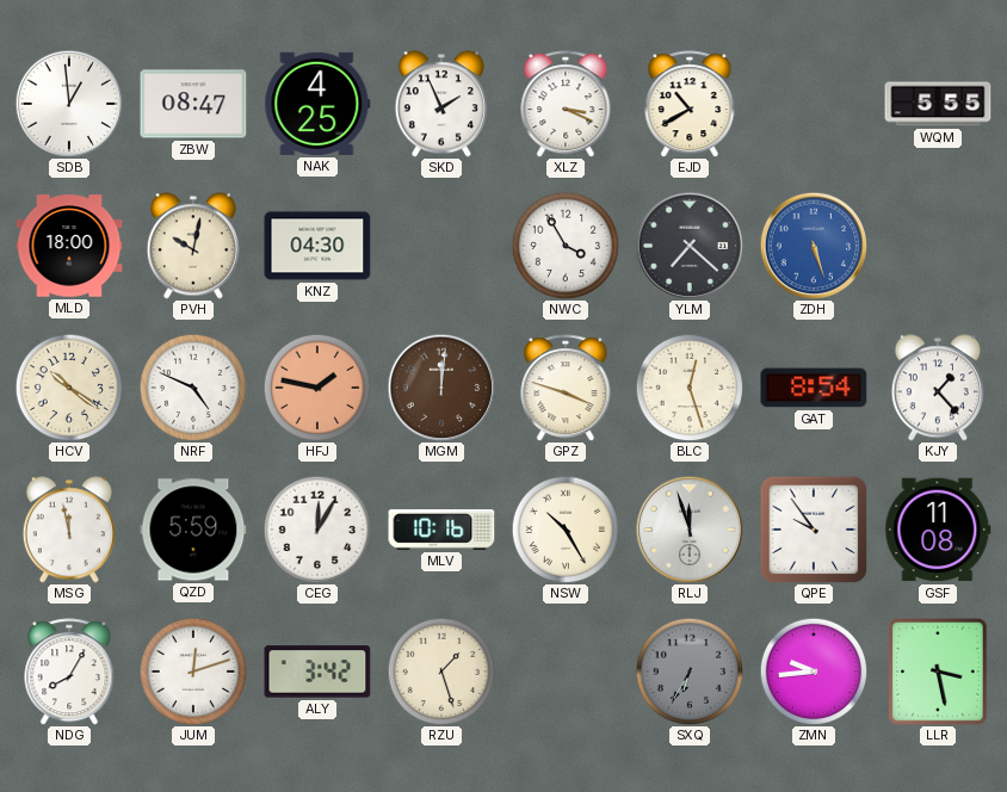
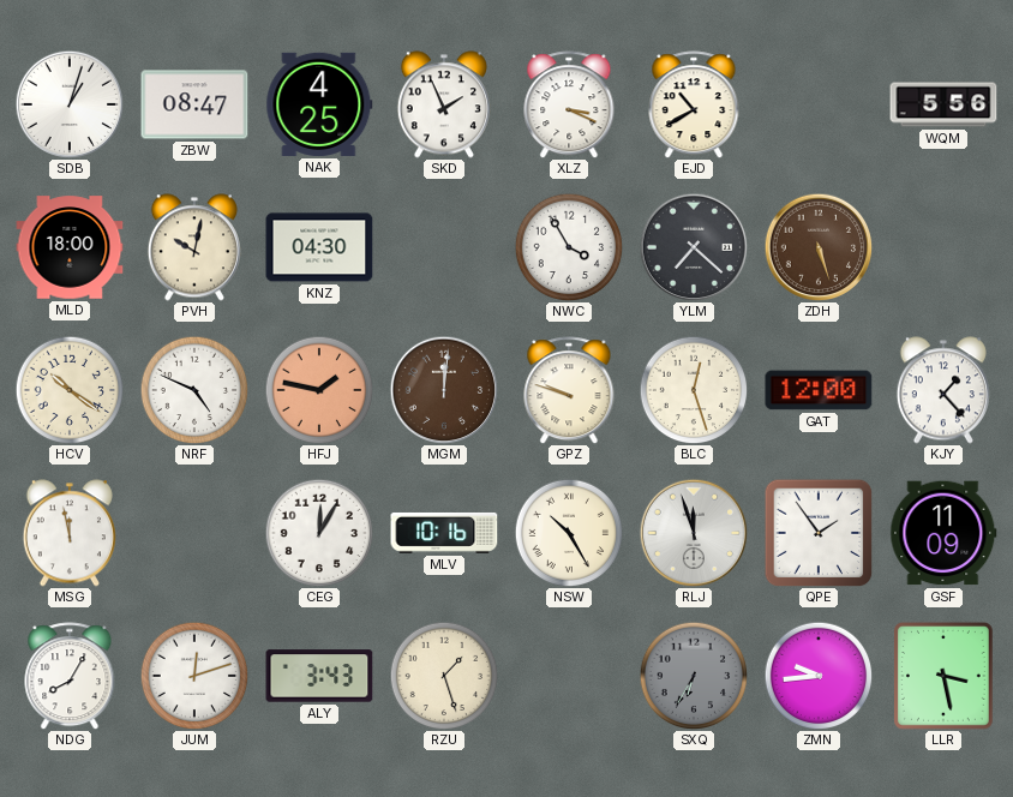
SDB: 12:59 -> 1:03 (70, 104)
WQM: 5:55 -> 5:56 (943, 104)
ZDH dial: blue -> brown (819, 247)
GPZ: 3:48 -> 9:48 (569, 390)
GAT: 8:54 -> 12:00 (819, 390)
QZD: 5:59 -> none (193, 530)
QPE: 9:54 -> 1:54 (819, 533)
GSF: 11:08 -> 11:09 (943, 533)
ALY: 3:42 -> 3:43 (319, 676)
